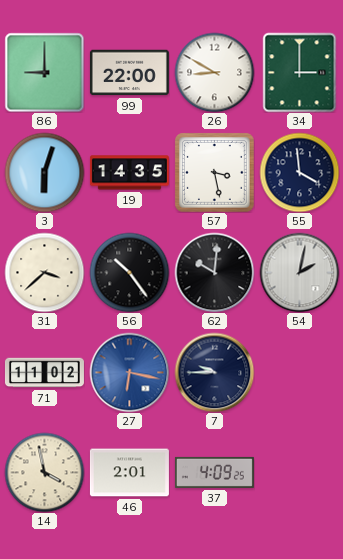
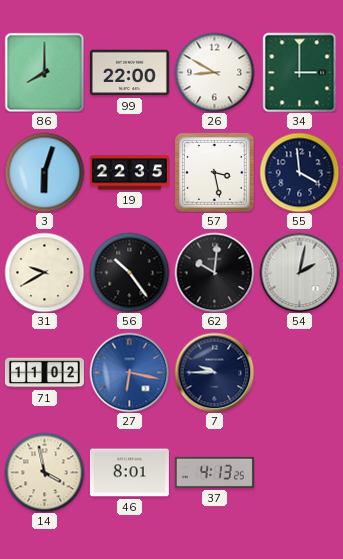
86: 9:00 -> 8:00 (44, 72)
19: 14:35 -> 22:35 (129, 173)
31: 3:38 -> 9:40 (44, 272)
46: 2:01 -> 8:01 (129, 473)
37: 4:09 -> 4:13 (214, 472)
